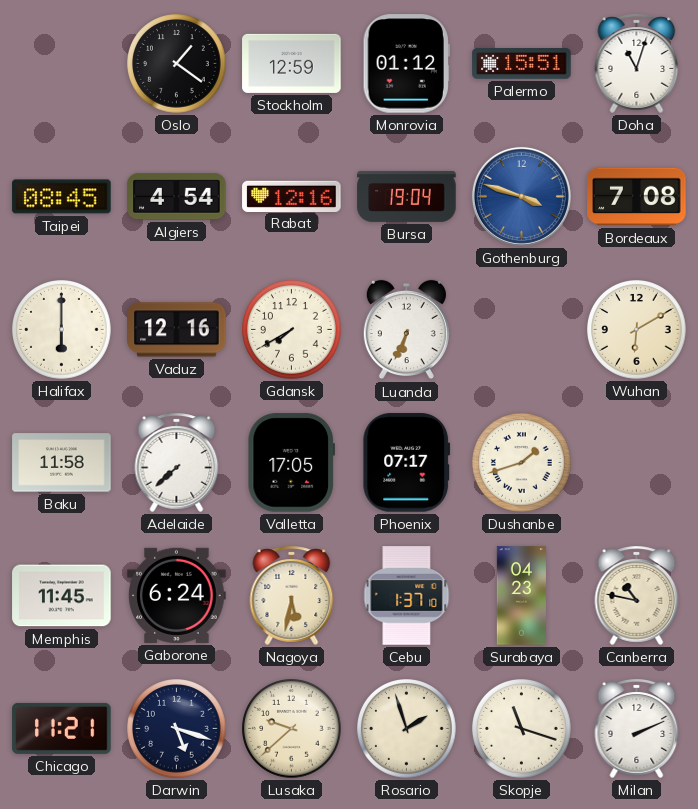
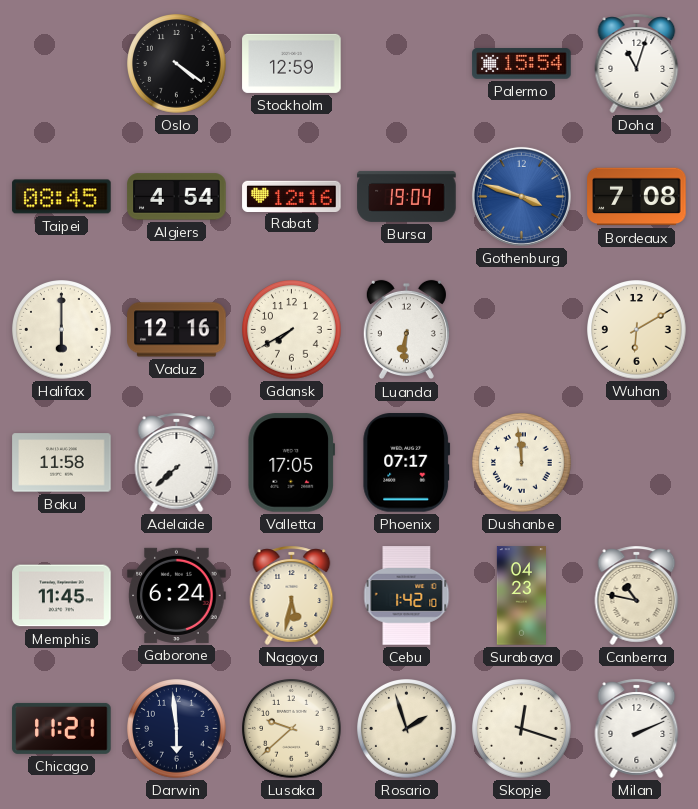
Oslo: 1:21 -> 4:21 (177, 64)
Monrovia: 01:12 -> none (406, 64)
Palermo: 15:51 -> 15:54 (522, 64)
Luanda: 6:34 -> 6:31 (406, 330)
Dushanbe: 1:42 -> 11:59 (522, 463)
Cebu: 1:37 -> 1:42 (407, 596)
Darwin: 5:18 -> 5:59 (177, 729)
Skopje: 11:18 -> 12:18 (522, 729)
